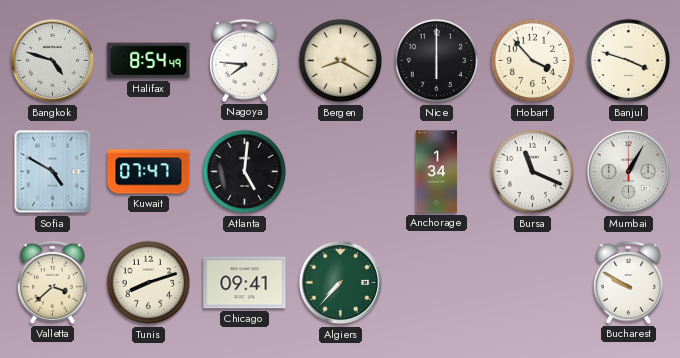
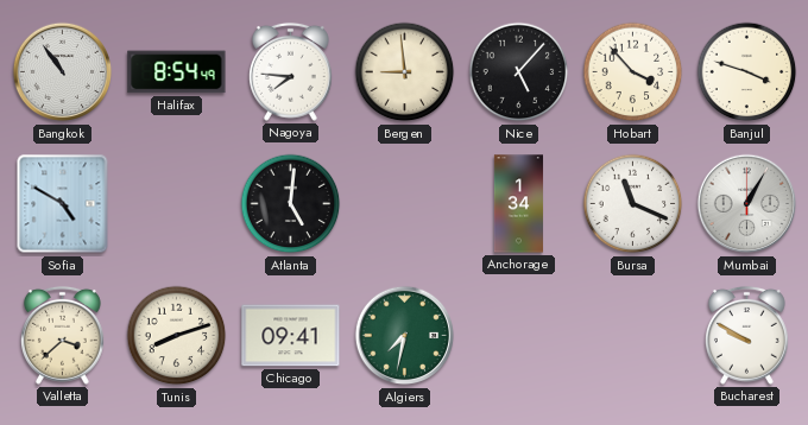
Bangkok: 4:48 -> 10:54 (63, 72)
Bergen: 8:20 -> 8:59 (405, 72)
Nice: 6:00 -> 5:07 (519, 72)
Kuwait: 07:47 -> none (149, 172)
Algiers: 7:37 -> 7:32 (405, 336)
